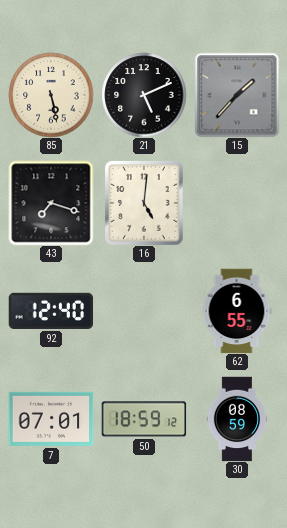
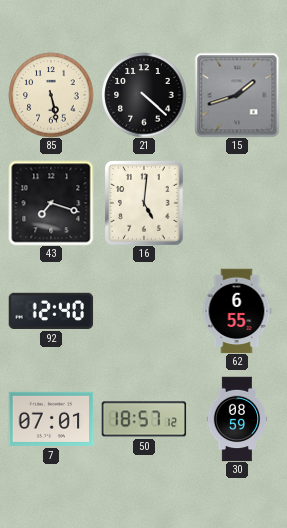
21: 5:11 -> 4:22 (144, 95)
15: 1:37 -> 1:42 (237, 95)
50: 18:59 -> 18:57 (144, 419)
